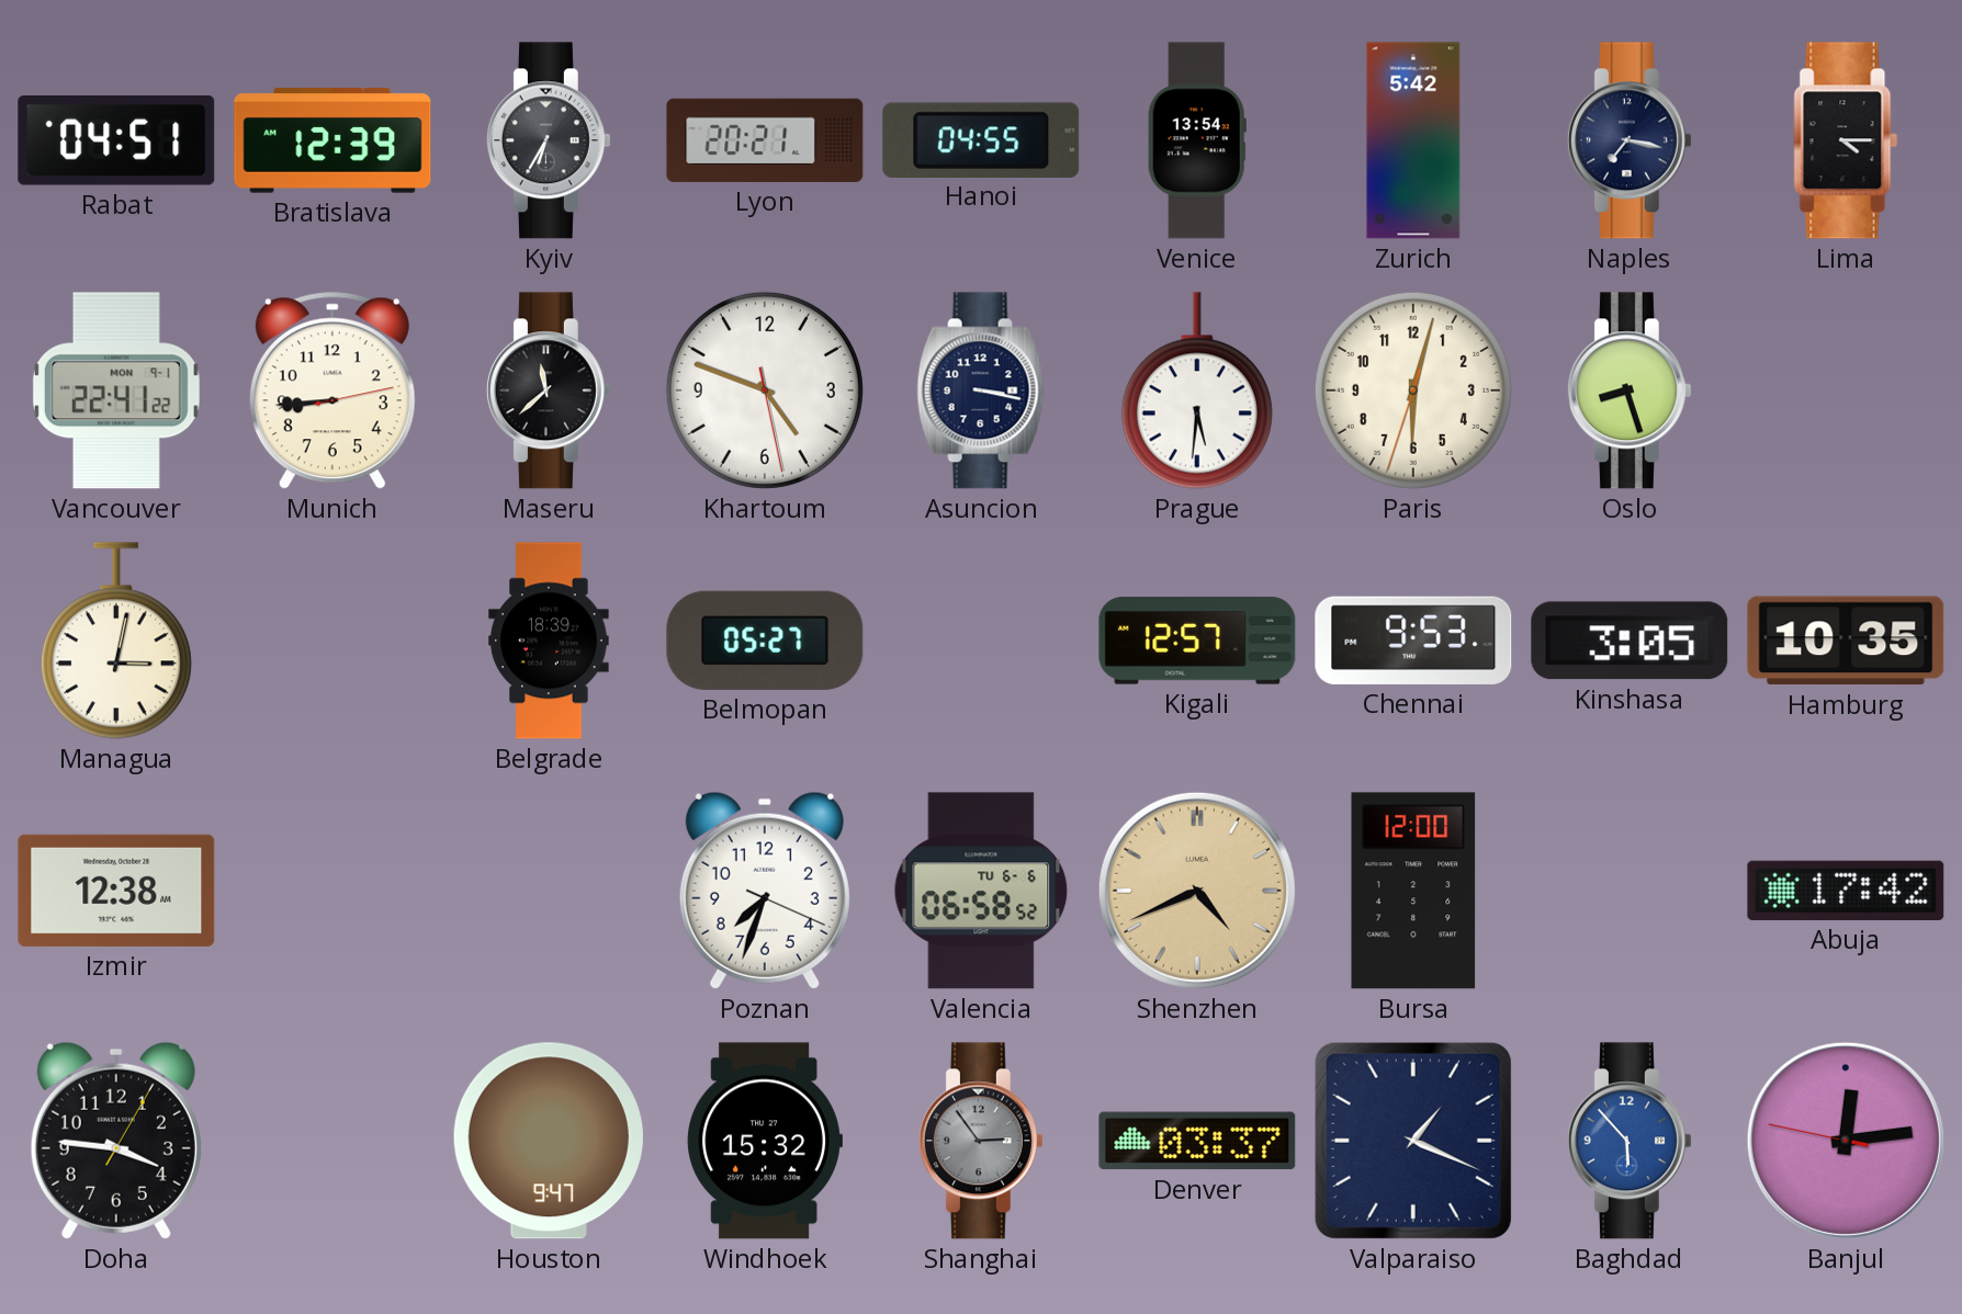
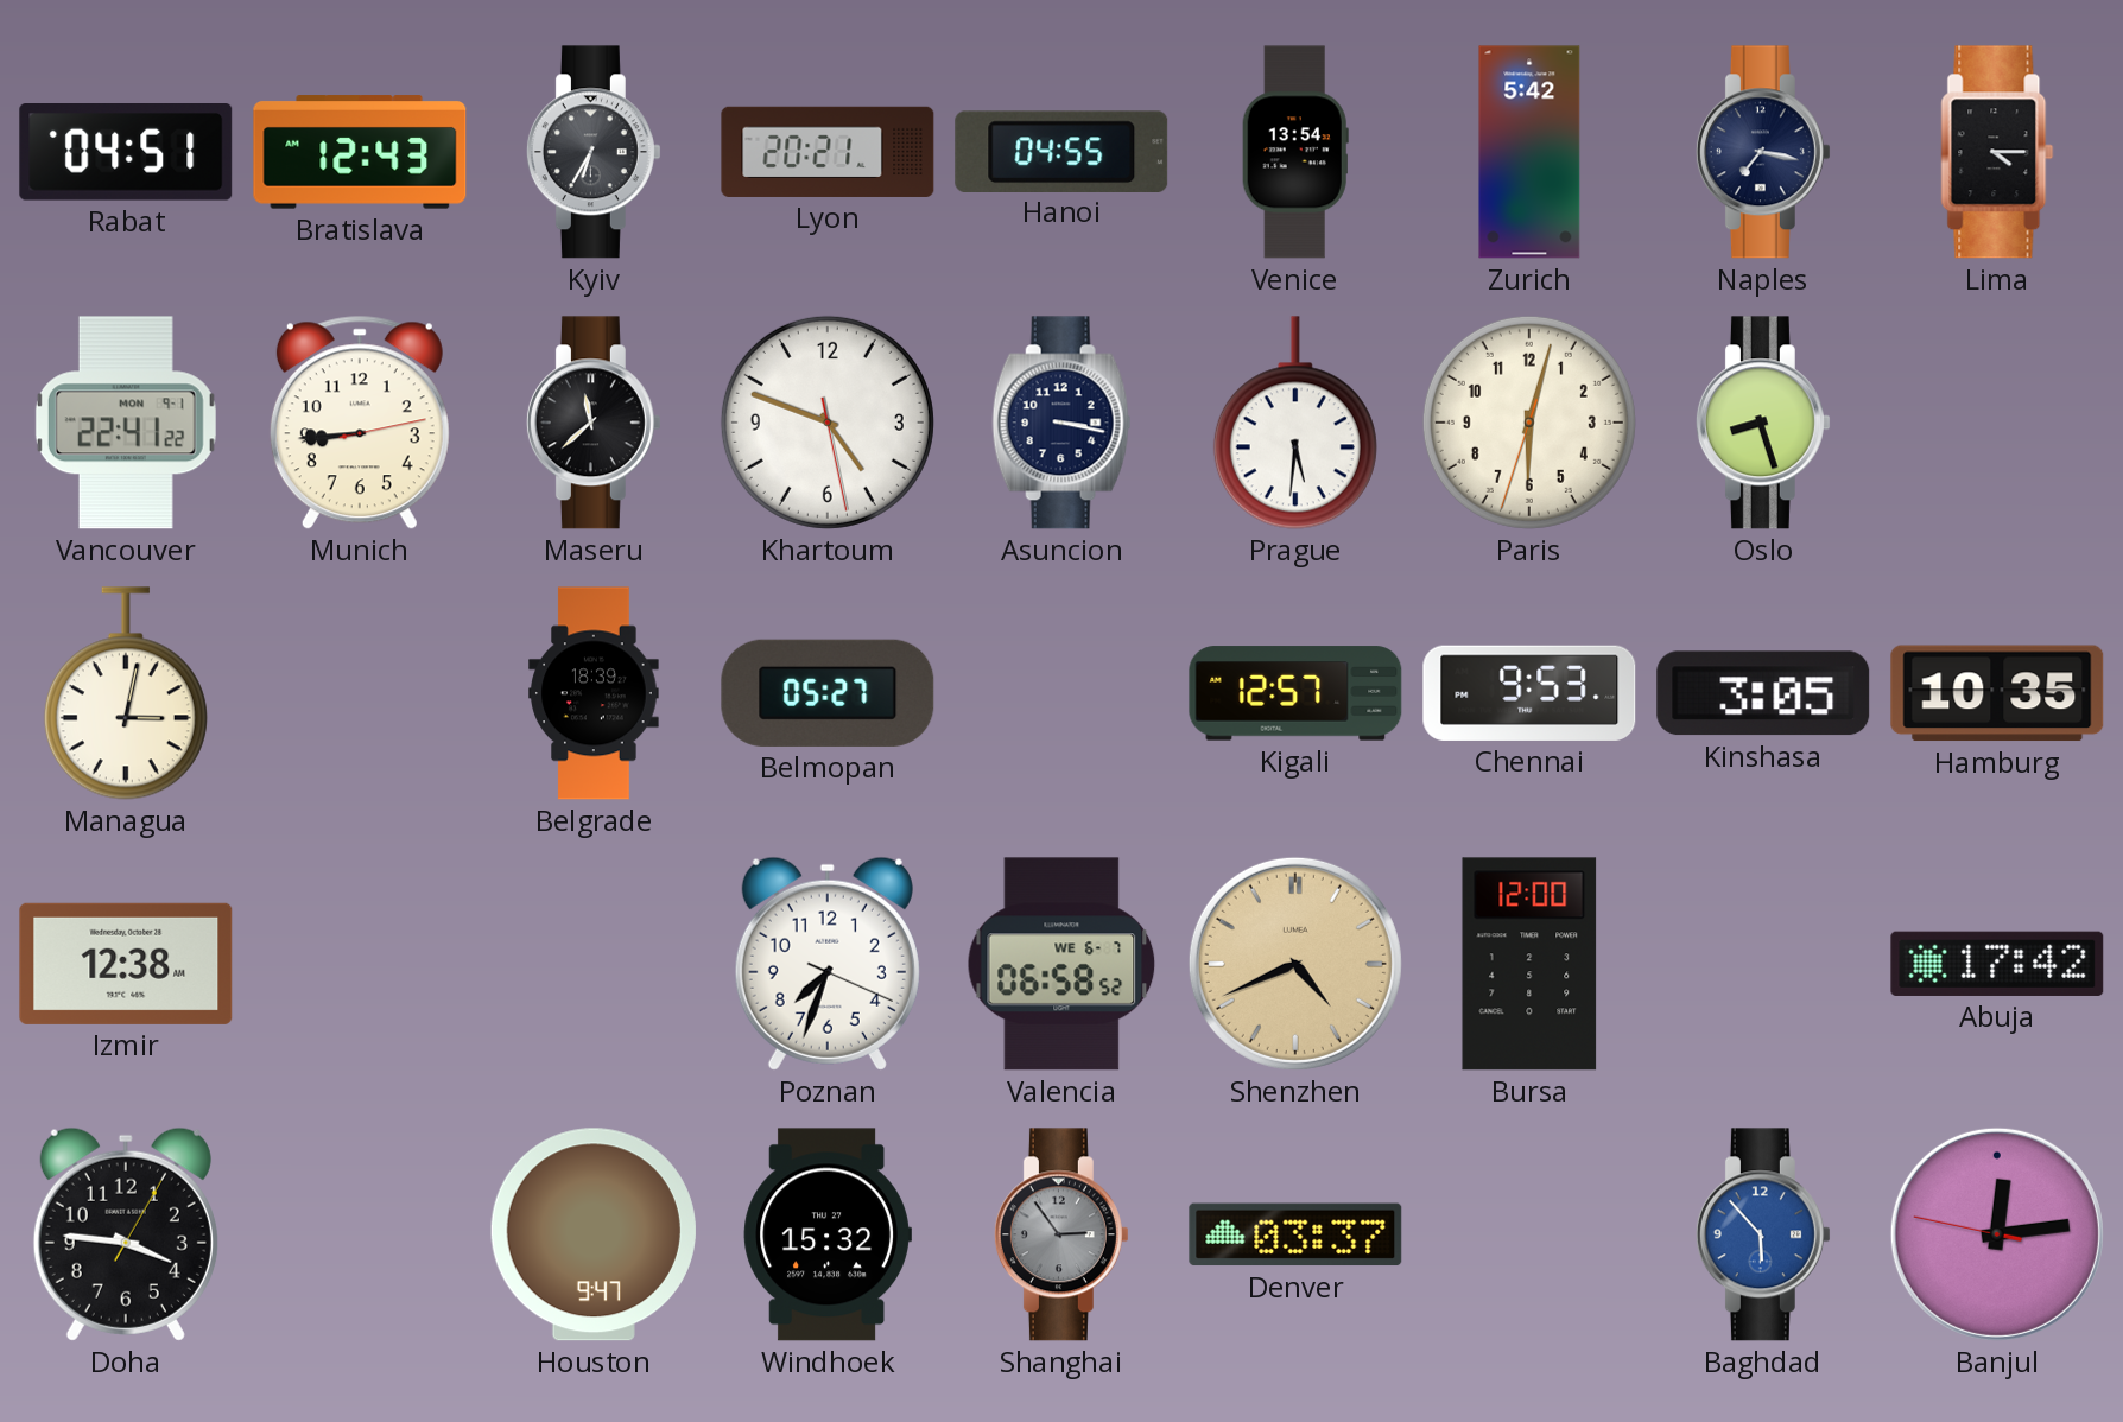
Bratislava: 12:39 -> 12:43 (360, 152)
Valencia date: TU 6-6 -> WE 6-7 (1061, 964)
Valparaiso: 1:19 -> none (1413, 1141)
